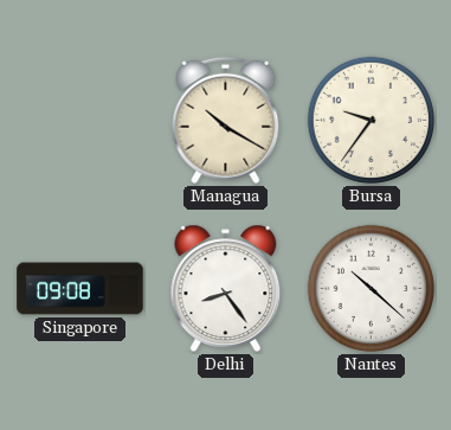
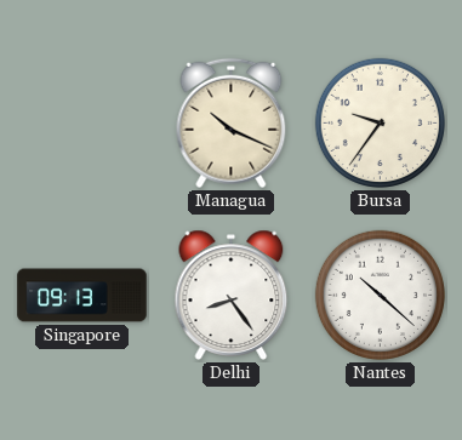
Managua: 10:20 -> 10:19 (232, 124)
Singapore: 09:08 -> 09:13 (82, 296)
